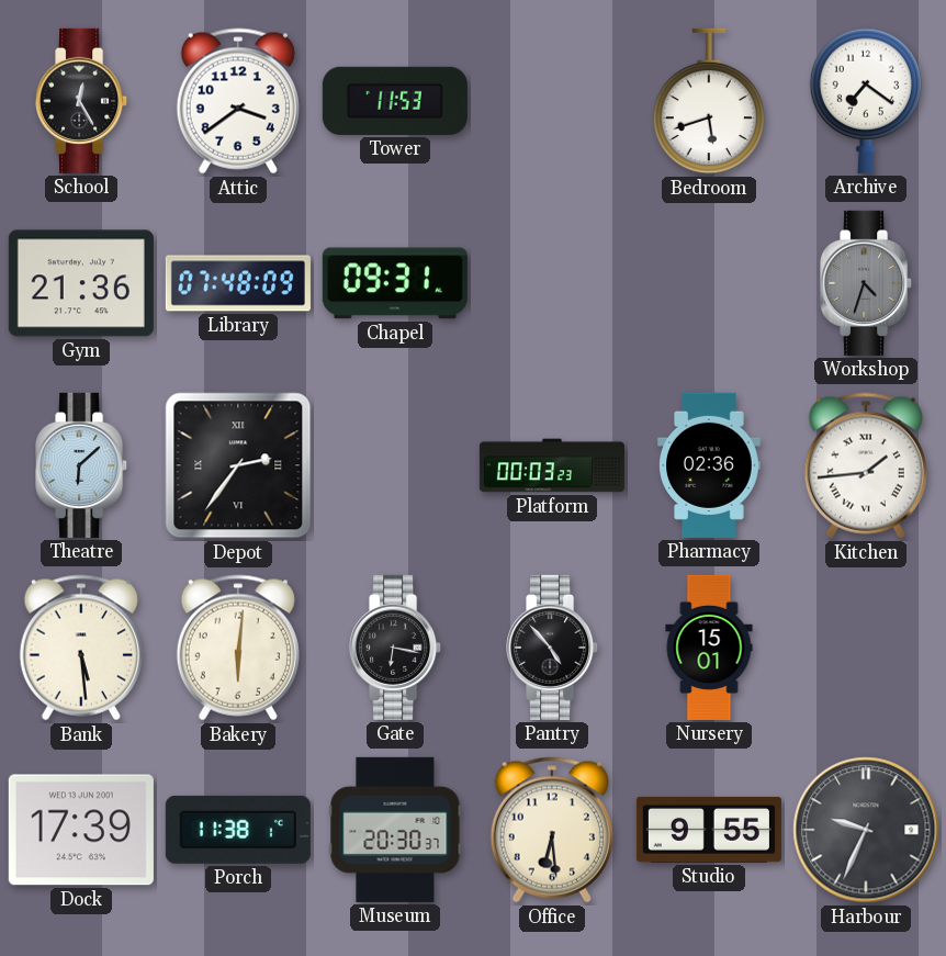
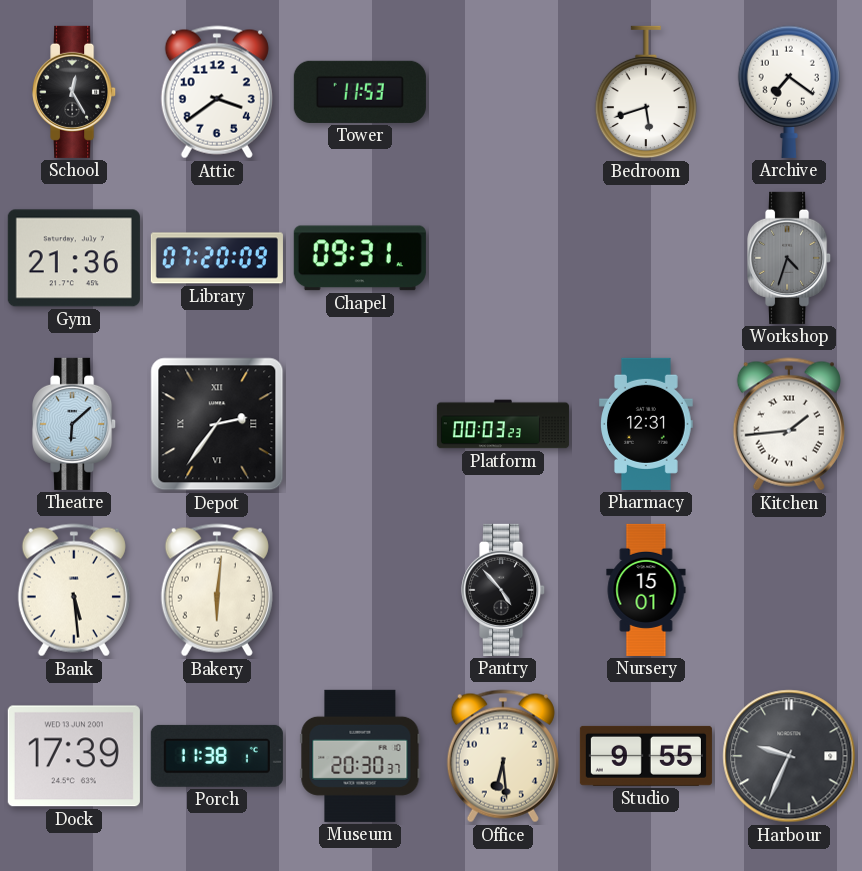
Library: 07:48 -> 07:20 (217, 258)
Pharmacy: 02:36 -> 12:31 (647, 424)
Gate: 6:17 -> none (396, 648)
